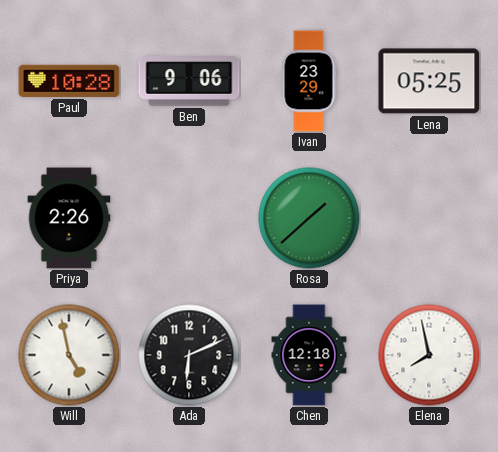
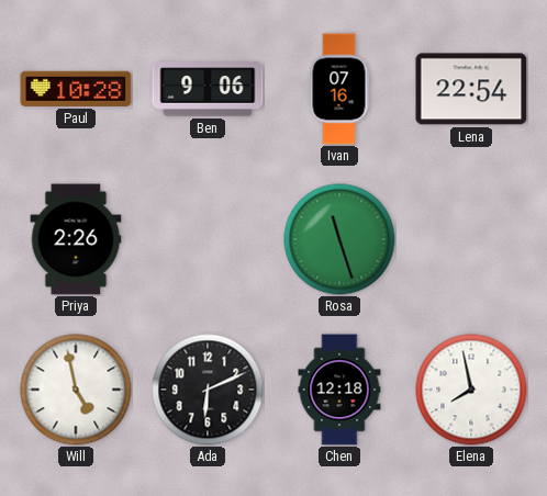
Ivan: 23:29 -> 07:16 (339, 89)
Lena: 05:25 -> 22:54 (471, 89)
Rosa: 1:38 -> 11:27 (339, 239)
